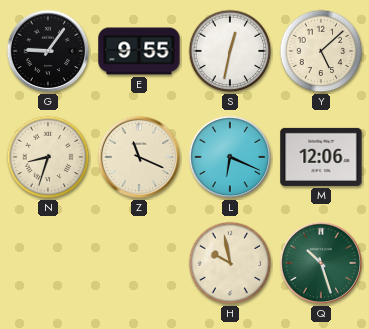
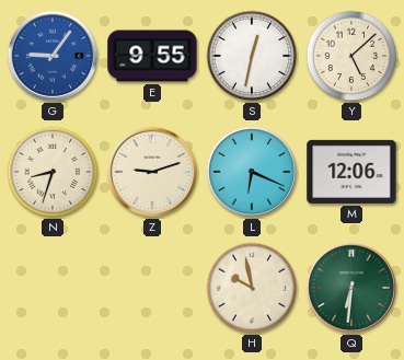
G dial: black -> blue (53, 56)
Z: 11:19 -> 9:12 (152, 172)
Q: 10:27 -> 6:31 (351, 288)
